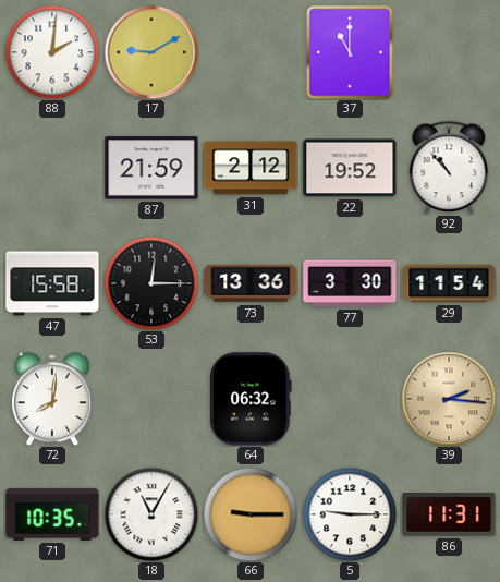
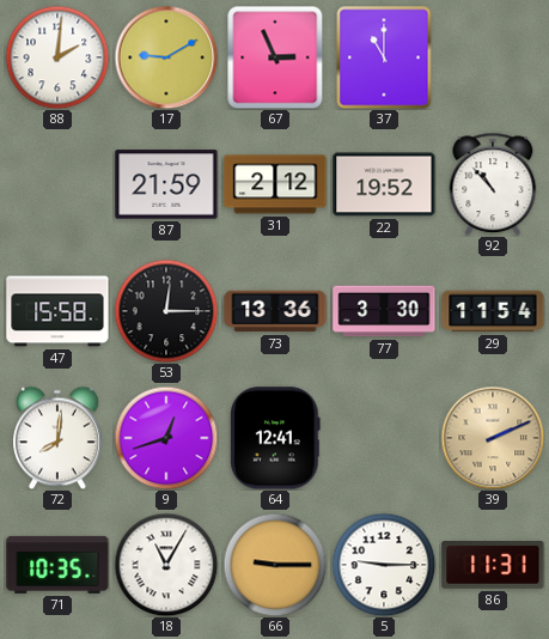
67: none -> 2:56 (275, 57)
9: none -> 12:42 (166, 438)
64: 06:32 -> 12:41 (276, 438)
39: 2:16 -> 2:11 (493, 438)
